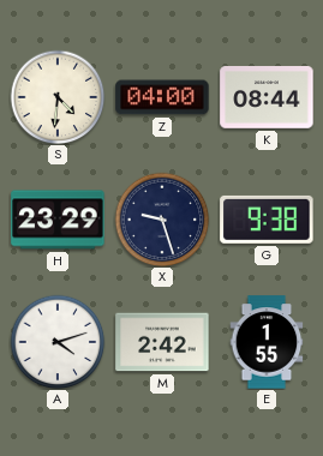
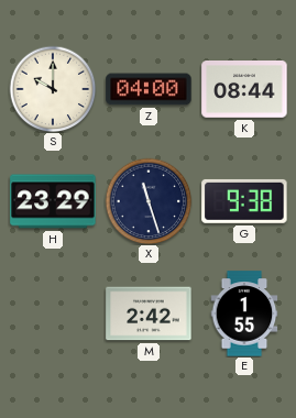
S: 4:31 -> 10:00 (53, 89)
X: 9:27 -> 11:27 (149, 201)
A: 4:12 -> none (58, 342)
